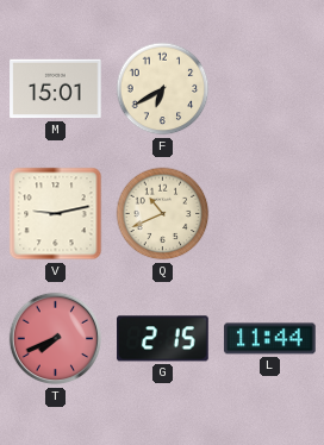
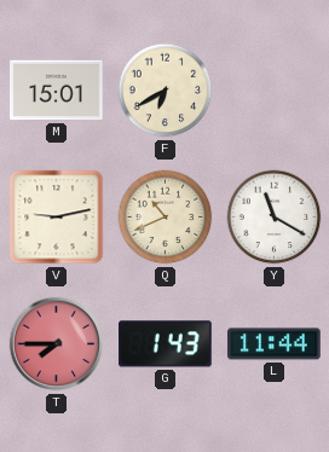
Y: none -> 11:20 (275, 218)
T: 7:41 -> 7:45 (57, 344)
G: 2:15 -> 1:43 (166, 344)
